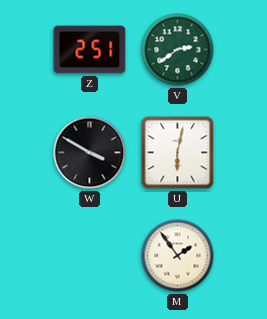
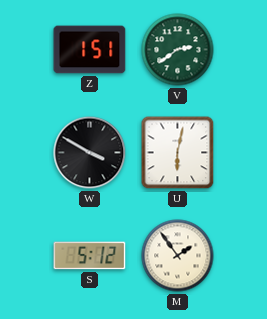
Z: 2:51 -> 1:51 (90, 50)
S: none -> 5:12 (90, 256)
